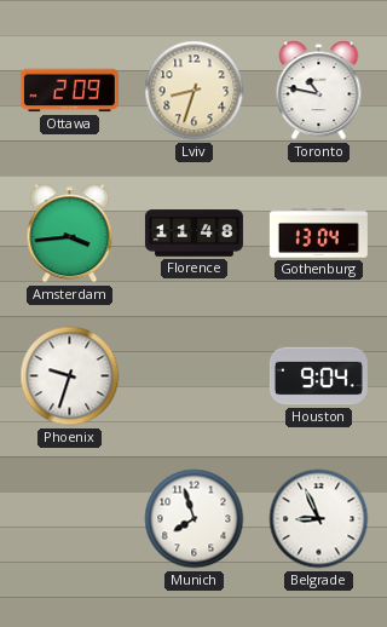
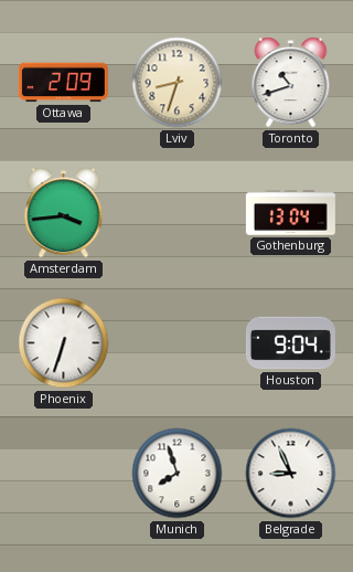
Toronto: 10:47 -> 10:42 (291, 83)
Florence: 11:48 -> none (193, 234)
Phoenix: 9:33 -> 6:33 (64, 343)
